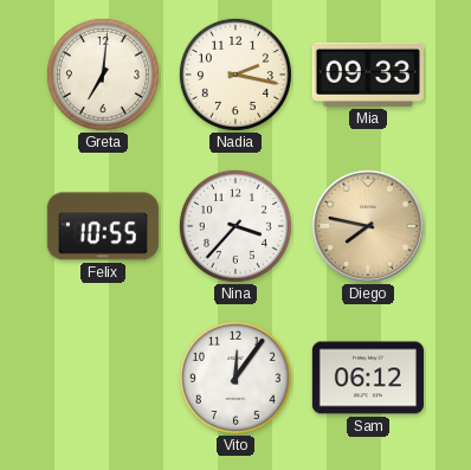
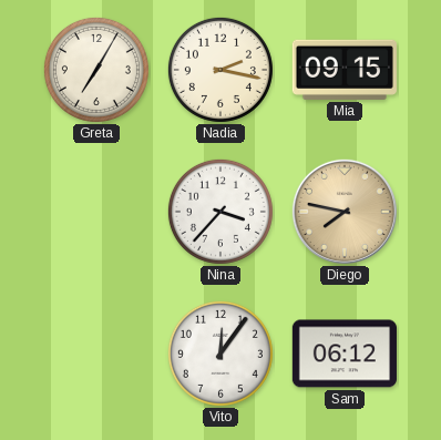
Greta: 7:01 -> 7:05 (96, 70)
Mia: 09:33 -> 09:15 (345, 70)
Felix: 10:55 -> none (103, 226)
